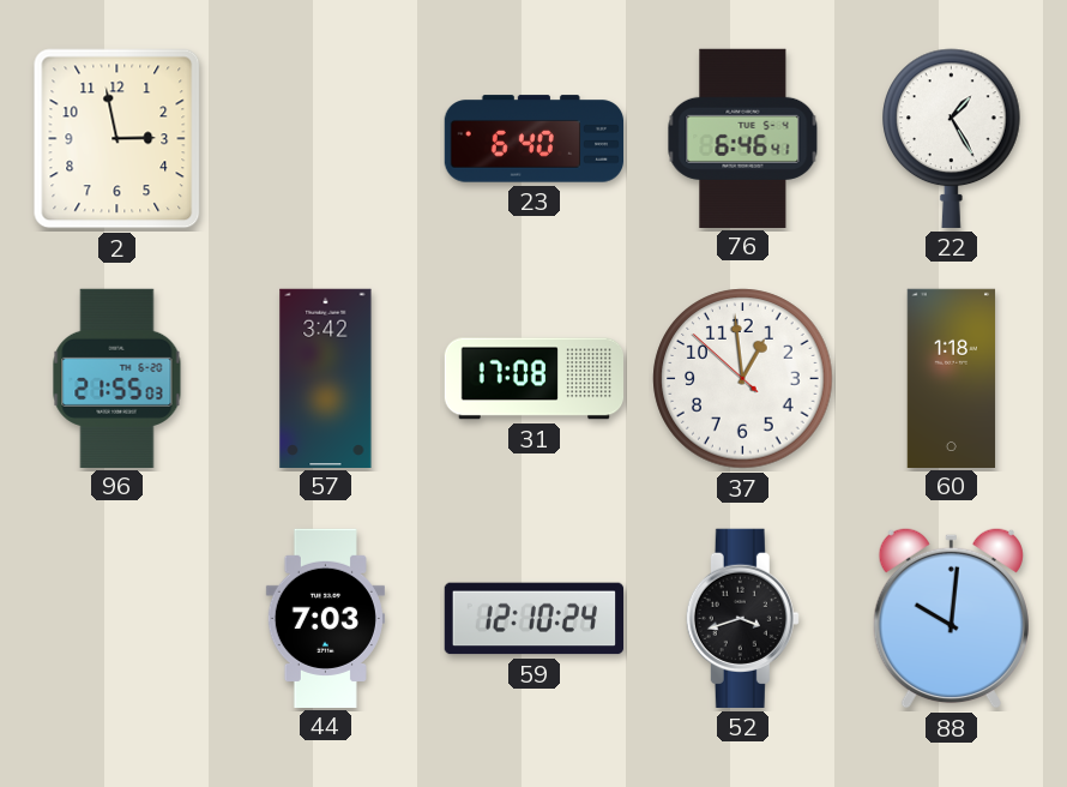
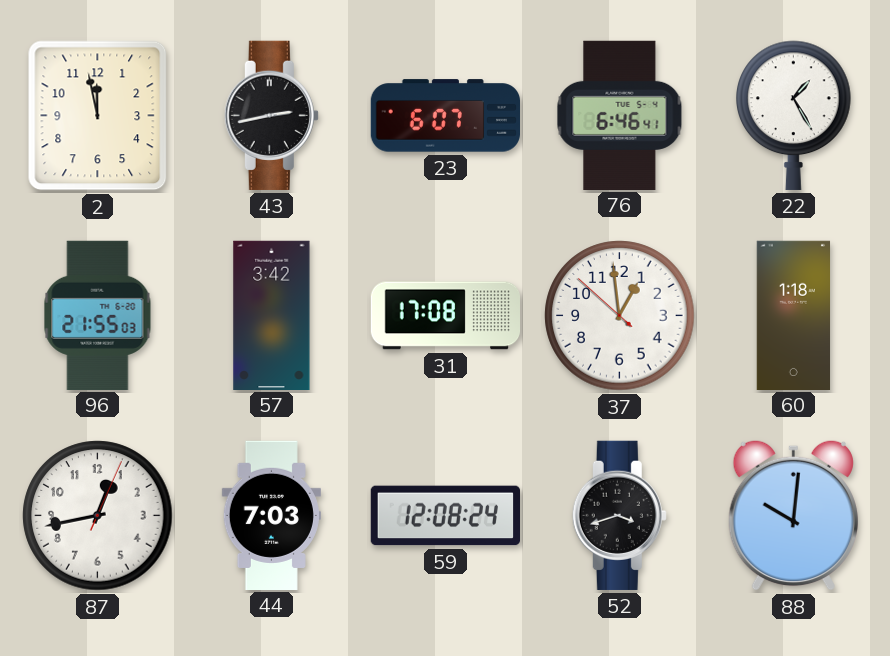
2: 2:58 -> 11:58 (98, 116)
43: none -> 2:43 (271, 115)
23: 6:40 -> 6:07 (445, 116)
87: none -> 12:43 (98, 516)
59: 12:10 -> 12:08 (445, 516)
